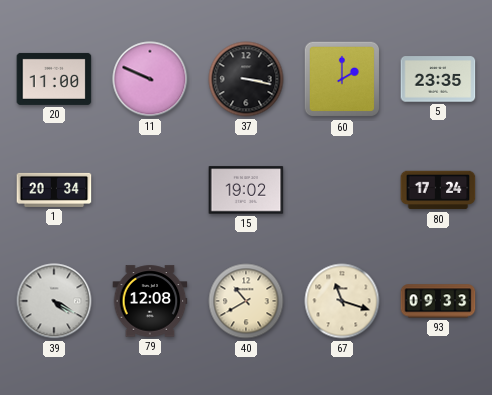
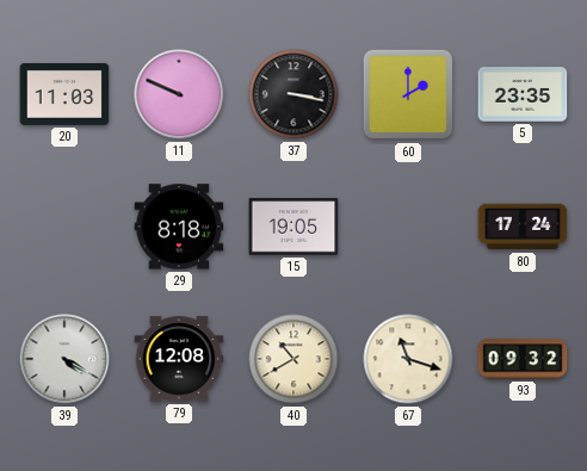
20: 11:00 -> 11:03 (64, 94)
1: 20:34 -> none (54, 190)
29: none -> 8:18 (179, 227)
15: 19:02 -> 19:05 (293, 227)
93: 09:33 -> 09:32 (523, 359)
